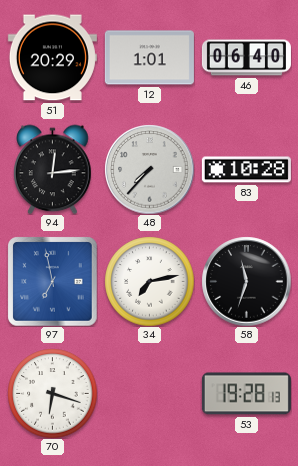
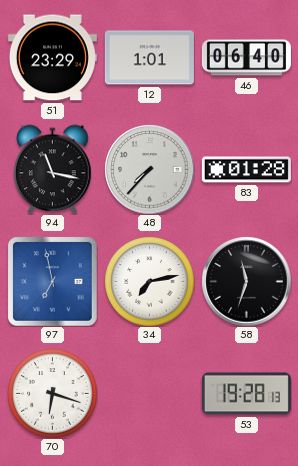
51: 20:29 -> 23:29 (52, 58)
94: 12:14 -> 11:17 (53, 169)
83: 10:28 -> 01:28 (246, 170)
